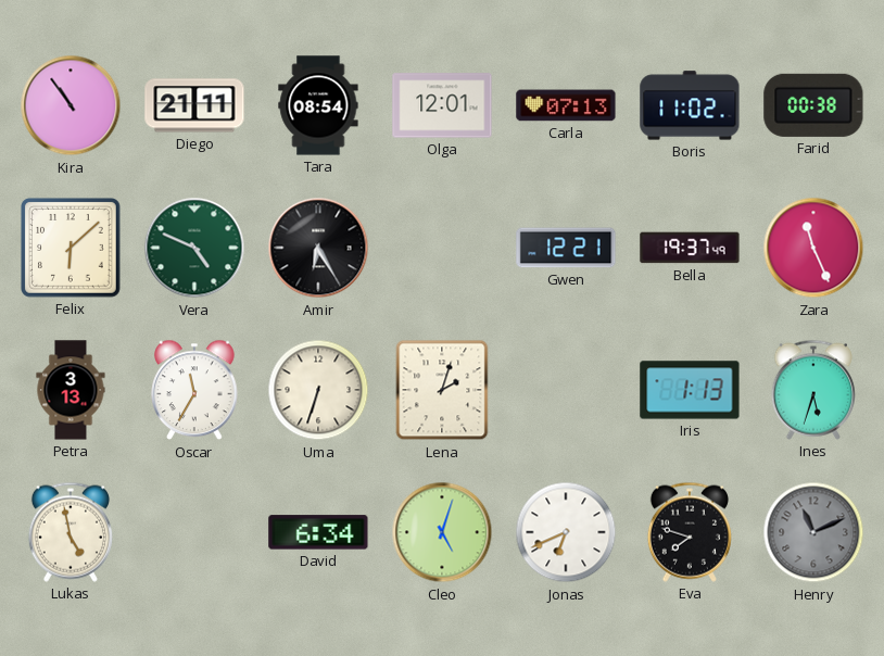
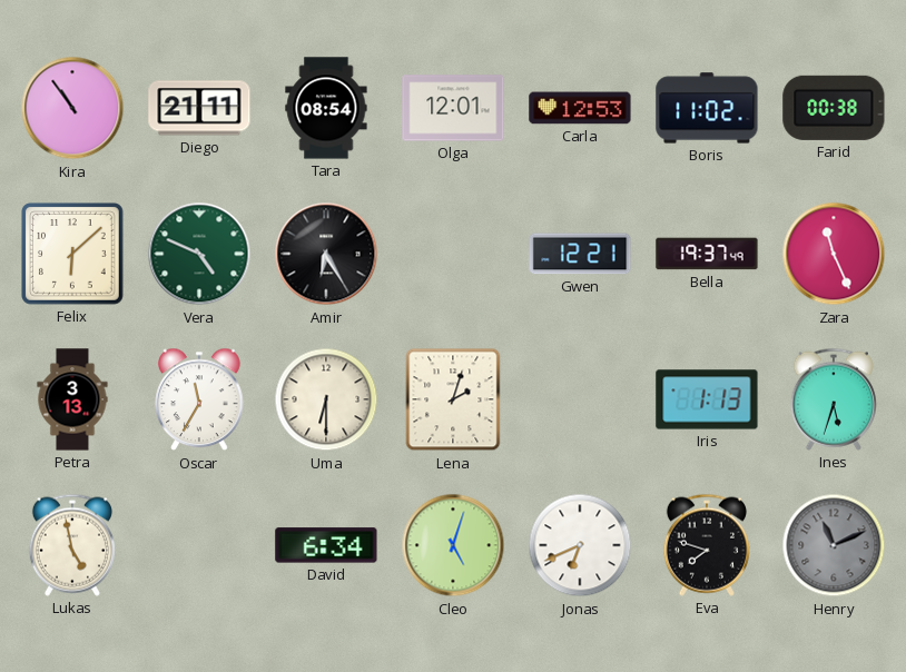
Carla: 07:13 -> 12:53 (580, 108)
Uma: 6:33 -> 6:30 (326, 399)
